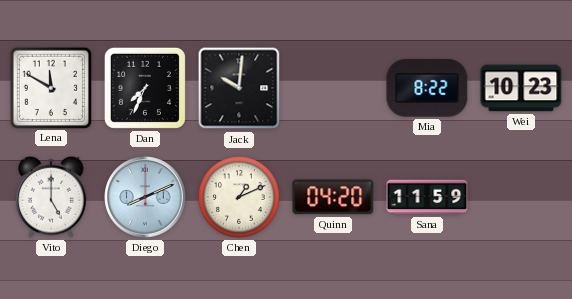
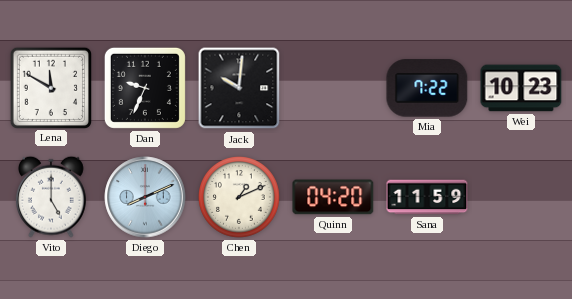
Dan: 7:34 -> 9:34 (145, 88)
Mia: 8:22 -> 7:22 (427, 88)
